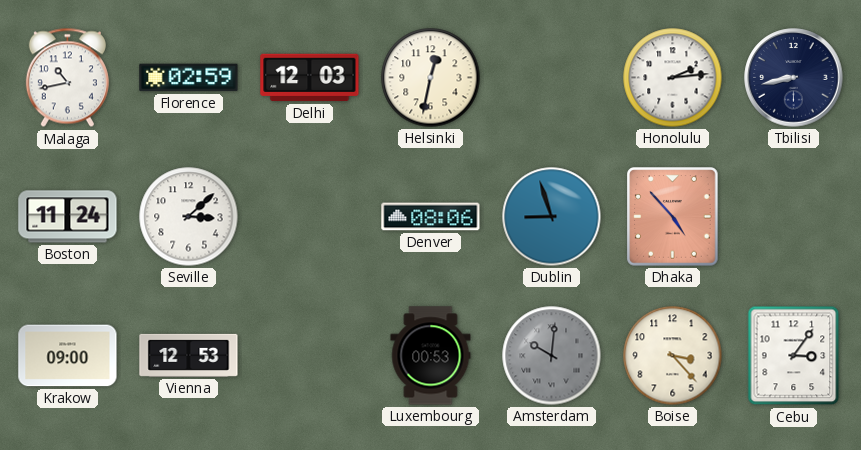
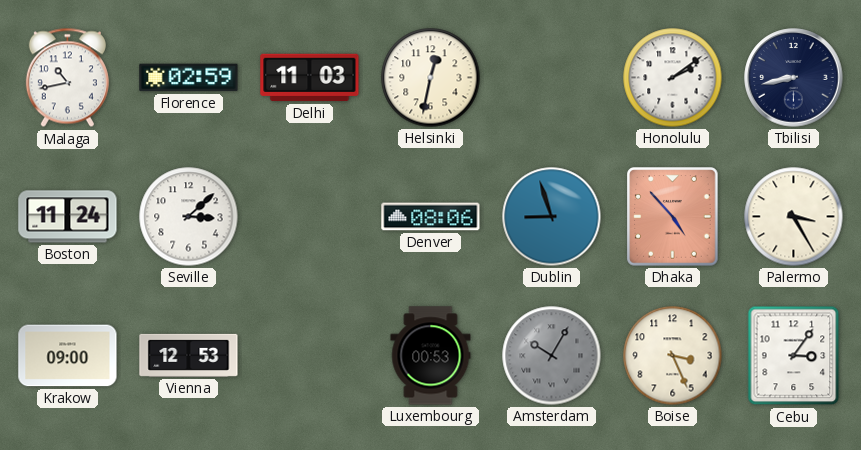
Delhi: 12:03 -> 11:03 (310, 78)
Honolulu: 2:14 -> 2:09 (673, 78)
Palermo: none -> 3:25 (794, 217)
Amsterdam: 10:01 -> 10:05 (552, 356)
Boise: 3:23 -> 3:26 (673, 356)
